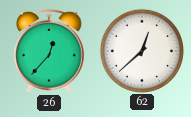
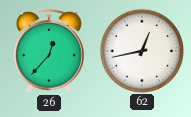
62: 12:38 -> 12:43 (141, 50)
